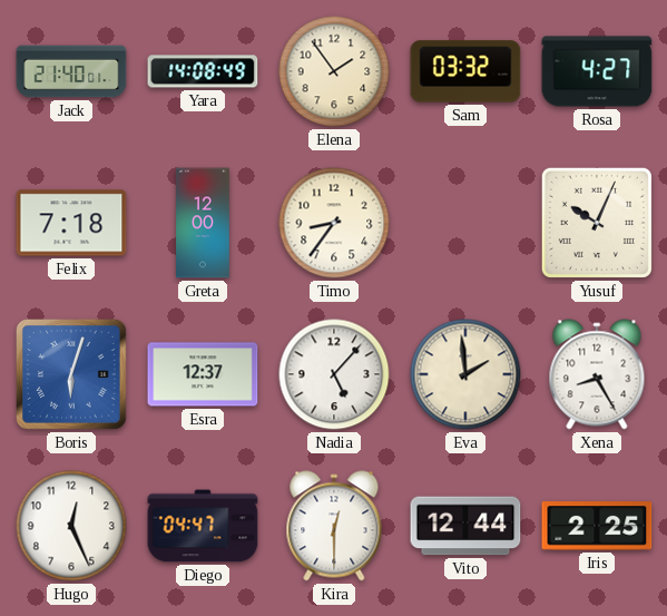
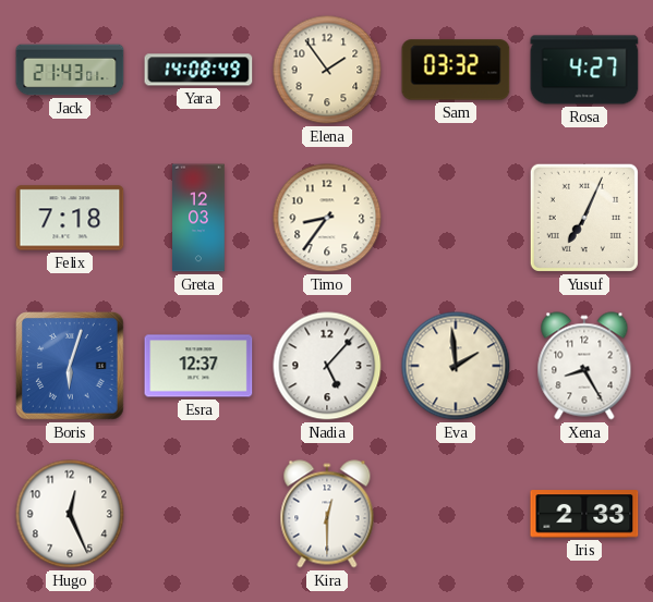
Jack: 21:40 -> 21:43 (70, 70)
Greta: 12:00 -> 12:03 (199, 218)
Yusuf: 10:04 -> 7:04 (584, 218)
Diego: 04:47 -> none (203, 526)
Vito: 12:44 -> none (465, 526)
Iris: 2:25 -> 2:33 (584, 514)
